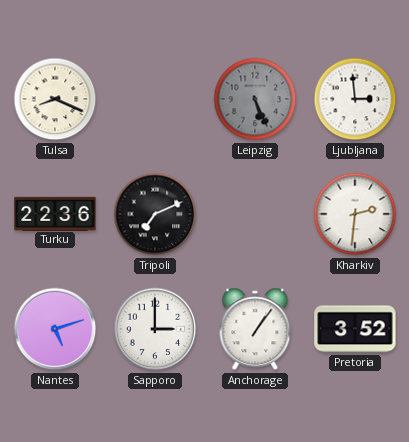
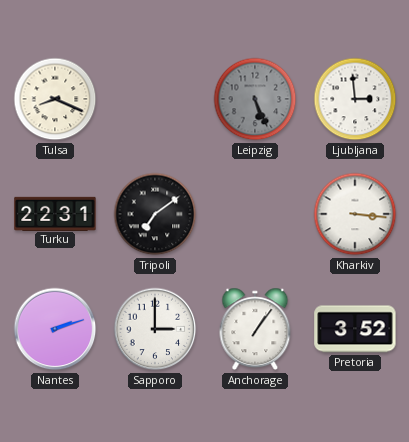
Turku: 22:36 -> 22:31 (55, 213)
Tripoli: 7:11 -> 7:09 (155, 214)
Kharkiv: 2:31 -> 3:16 (355, 214)
Nantes: 5:12 -> 2:12 (55, 329)
